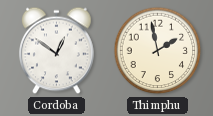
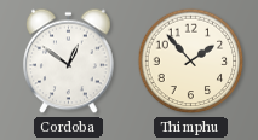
Thimphu: 1:58 -> 1:53 (191, 62)
